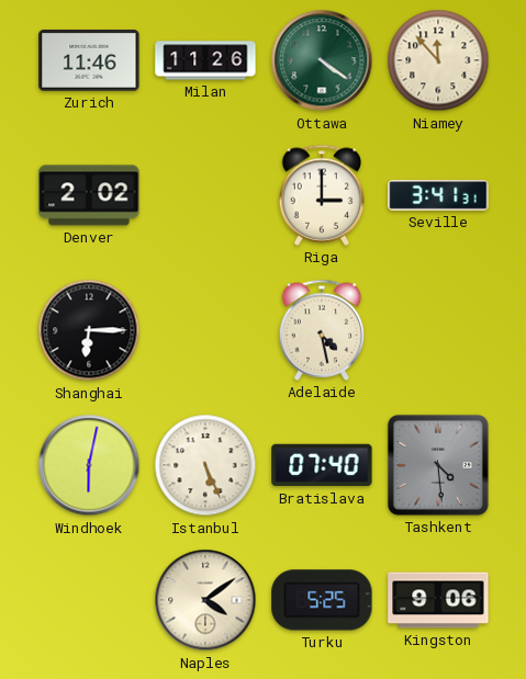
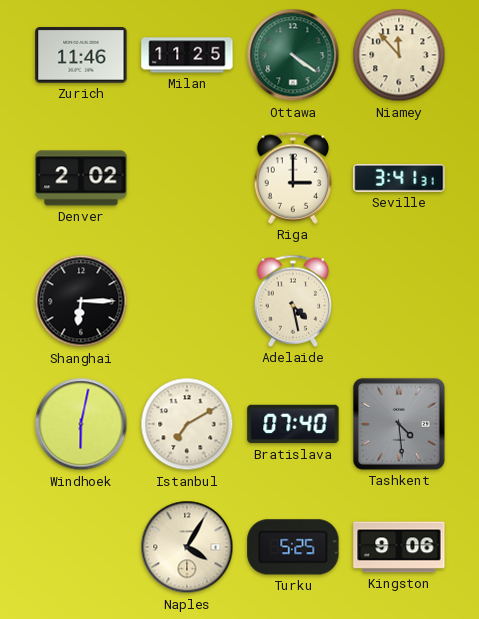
Milan: 11:26 -> 11:25 (187, 55)
Istanbul: 5:26 -> 7:10 (187, 424)
Naples: 4:09 -> 4:05 (187, 547)
